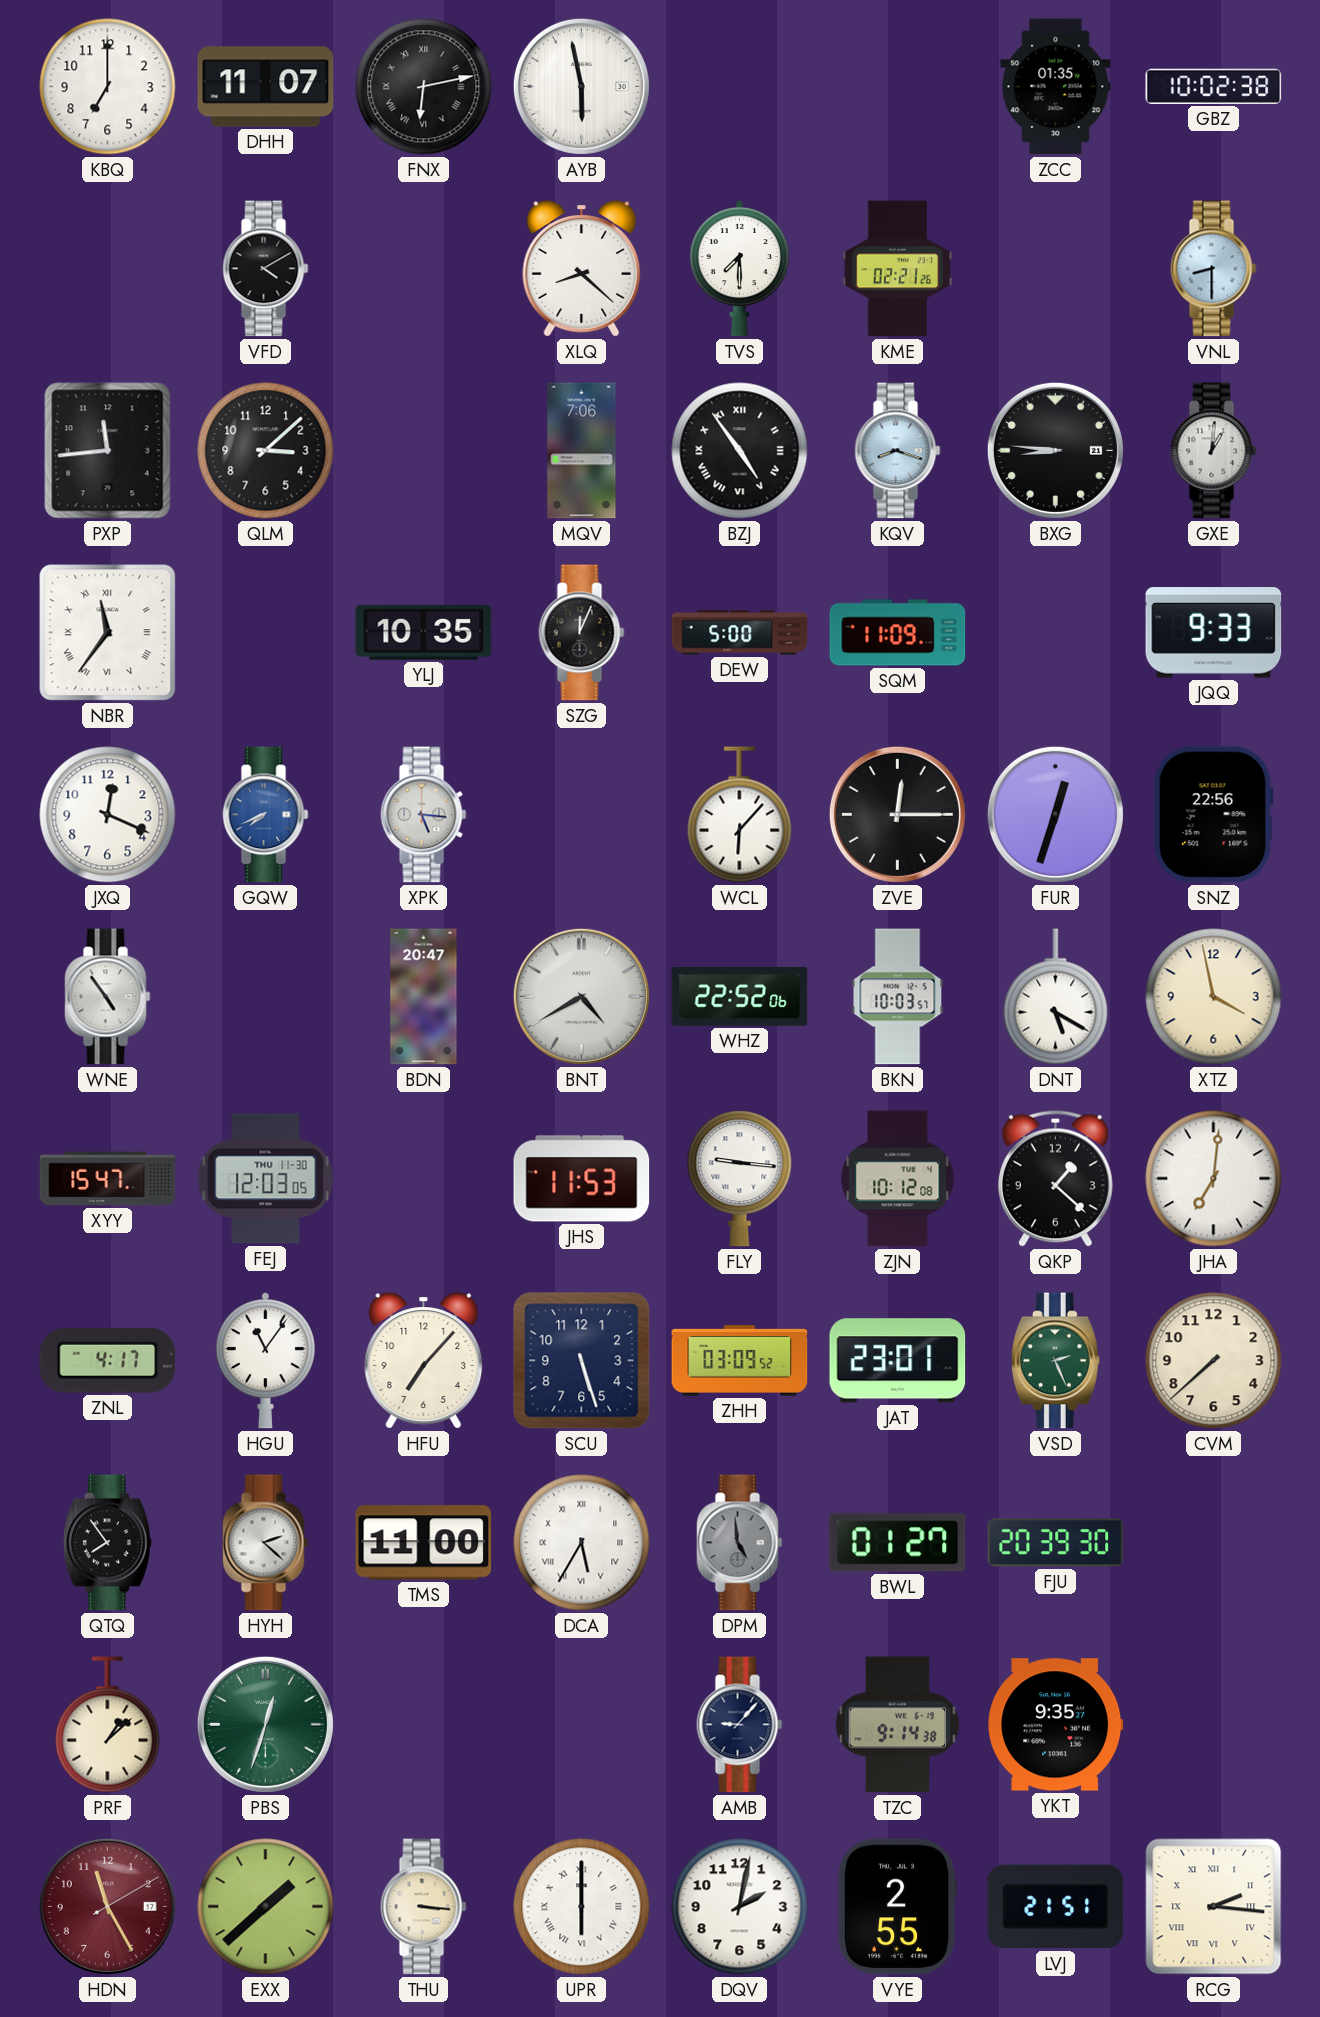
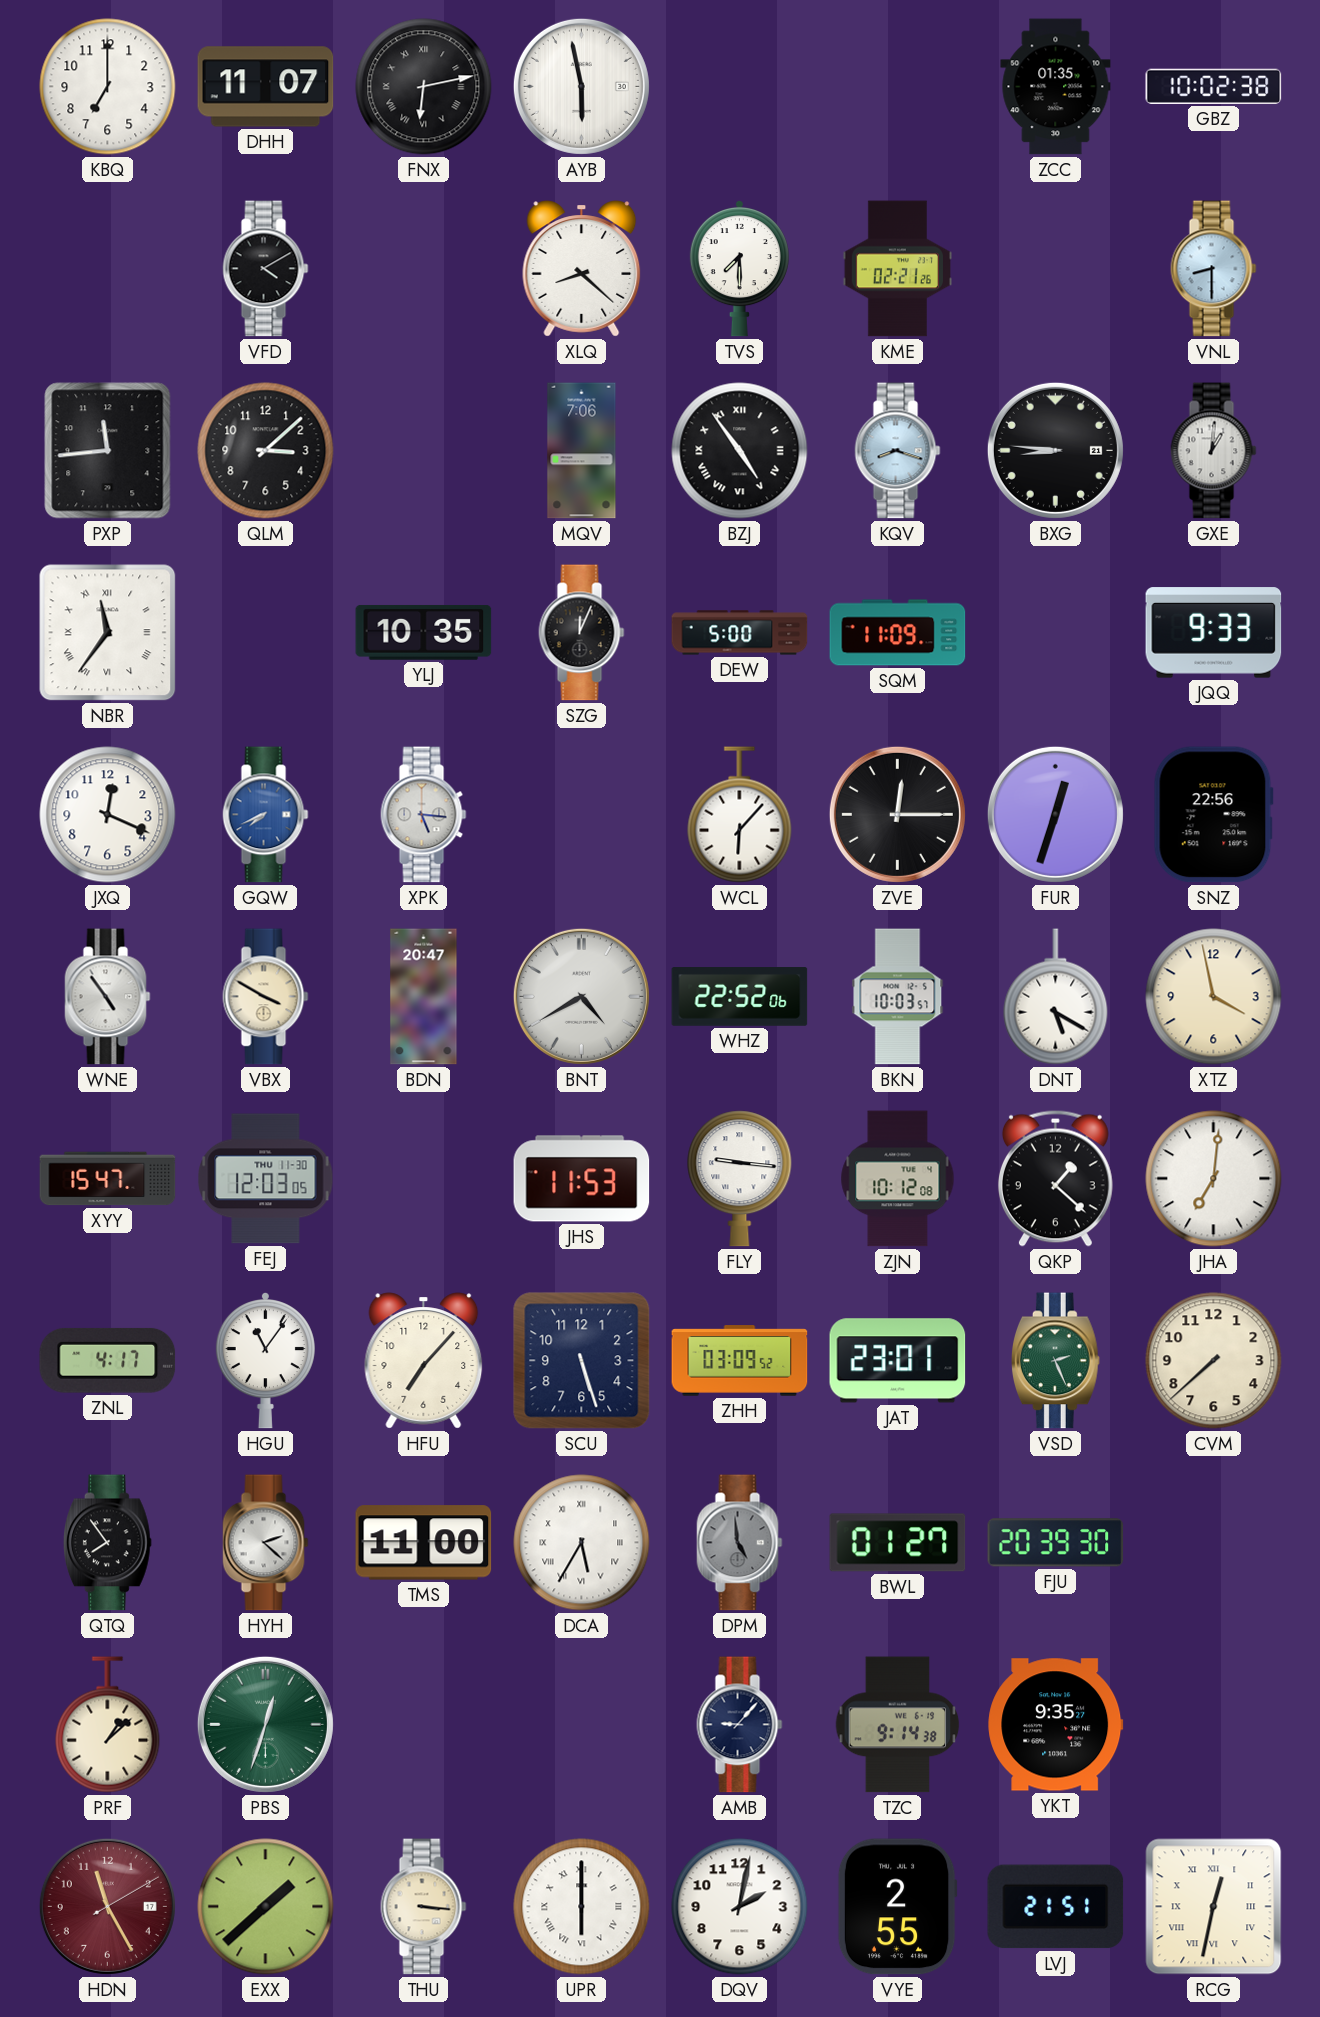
VBX: none -> 3:50 (266, 997)
RCG: 2:16 -> 12:32 (1214, 1907)
